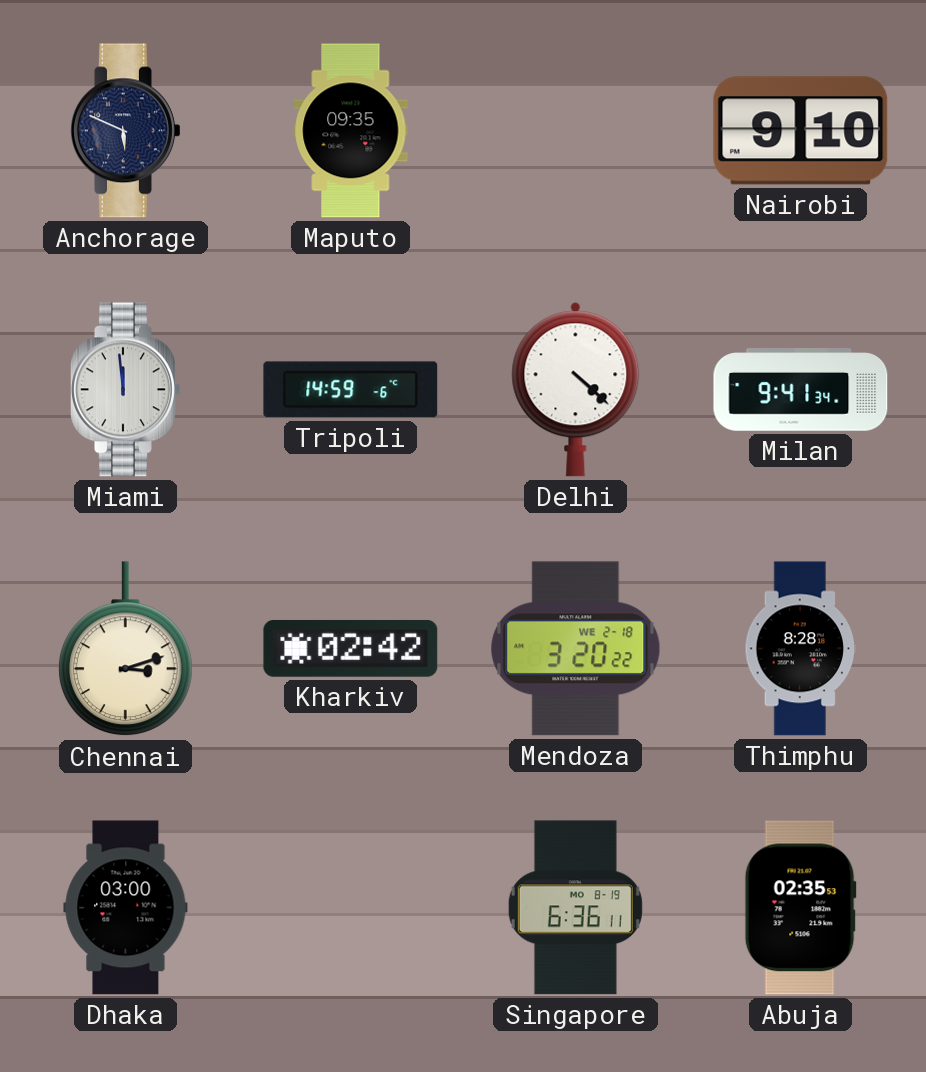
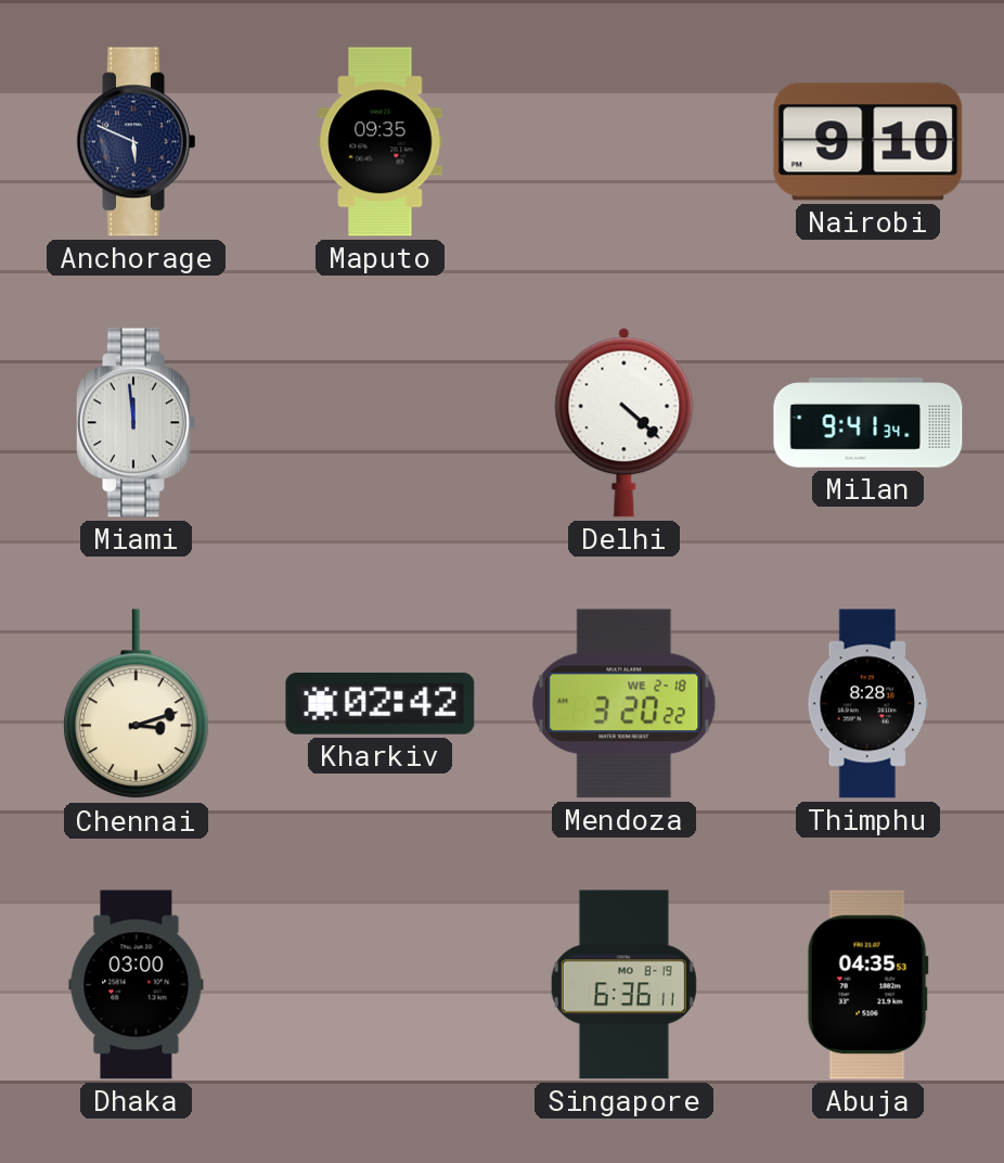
Tripoli: 14:59 -> none (351, 390)
Abuja: 02:35 -> 04:35 (867, 985)
